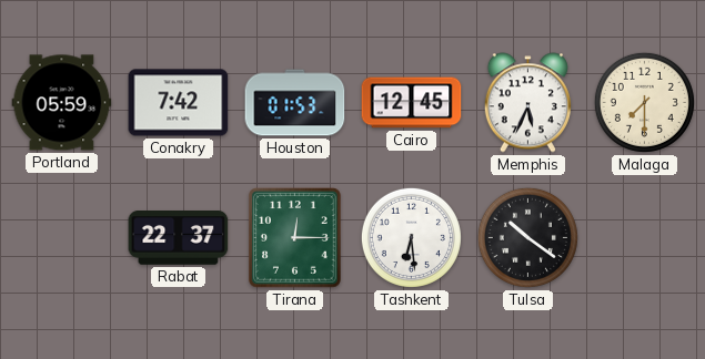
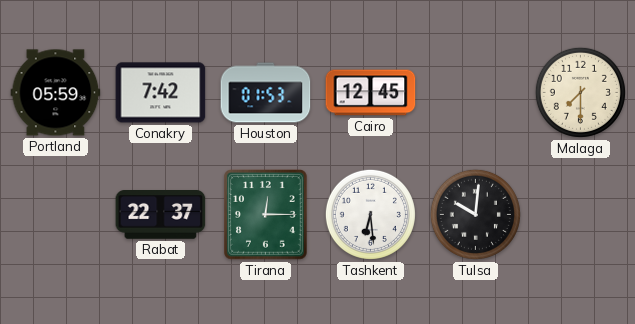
Memphis: 5:34 -> none (527, 103)
Tulsa: 10:21 -> 10:01 (475, 214)
